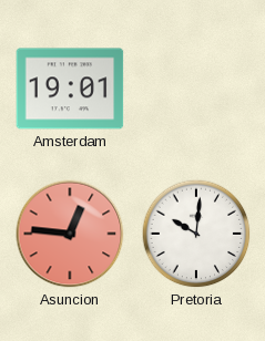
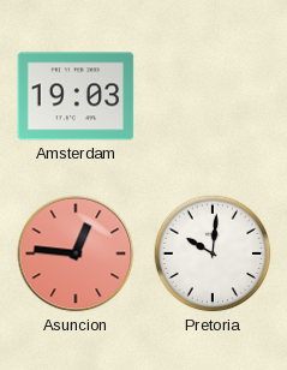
Amsterdam: 19:01 -> 19:03 (76, 96)
